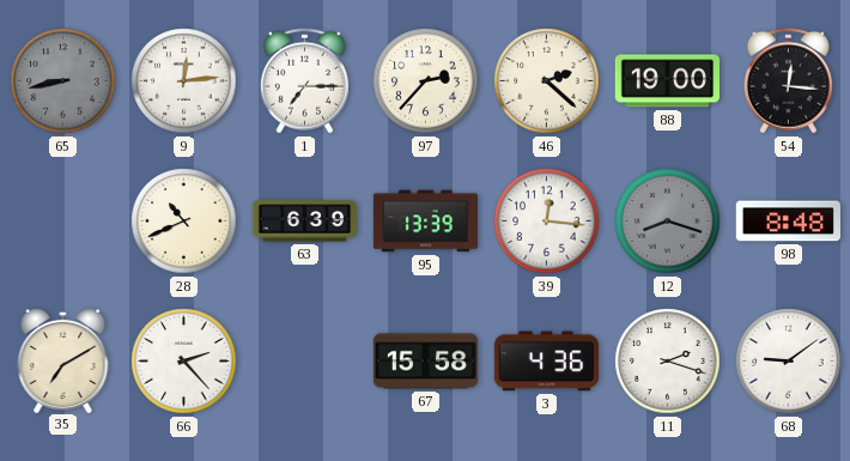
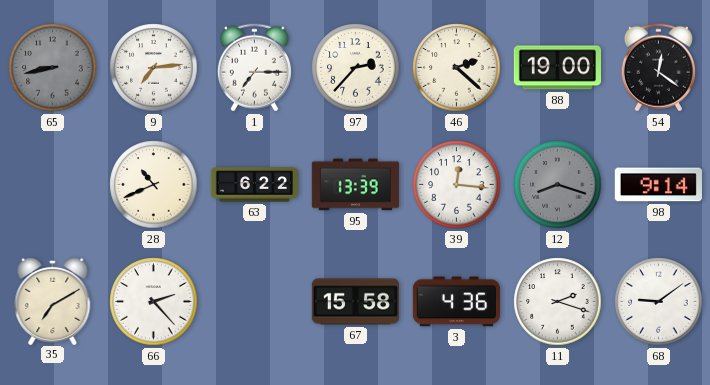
9: 12:14 -> 7:14 (154, 68)
54: 12:16 -> 12:21 (658, 68)
63: 6:39 -> 6:22 (254, 185)
98: 8:48 -> 9:14 (658, 185)
